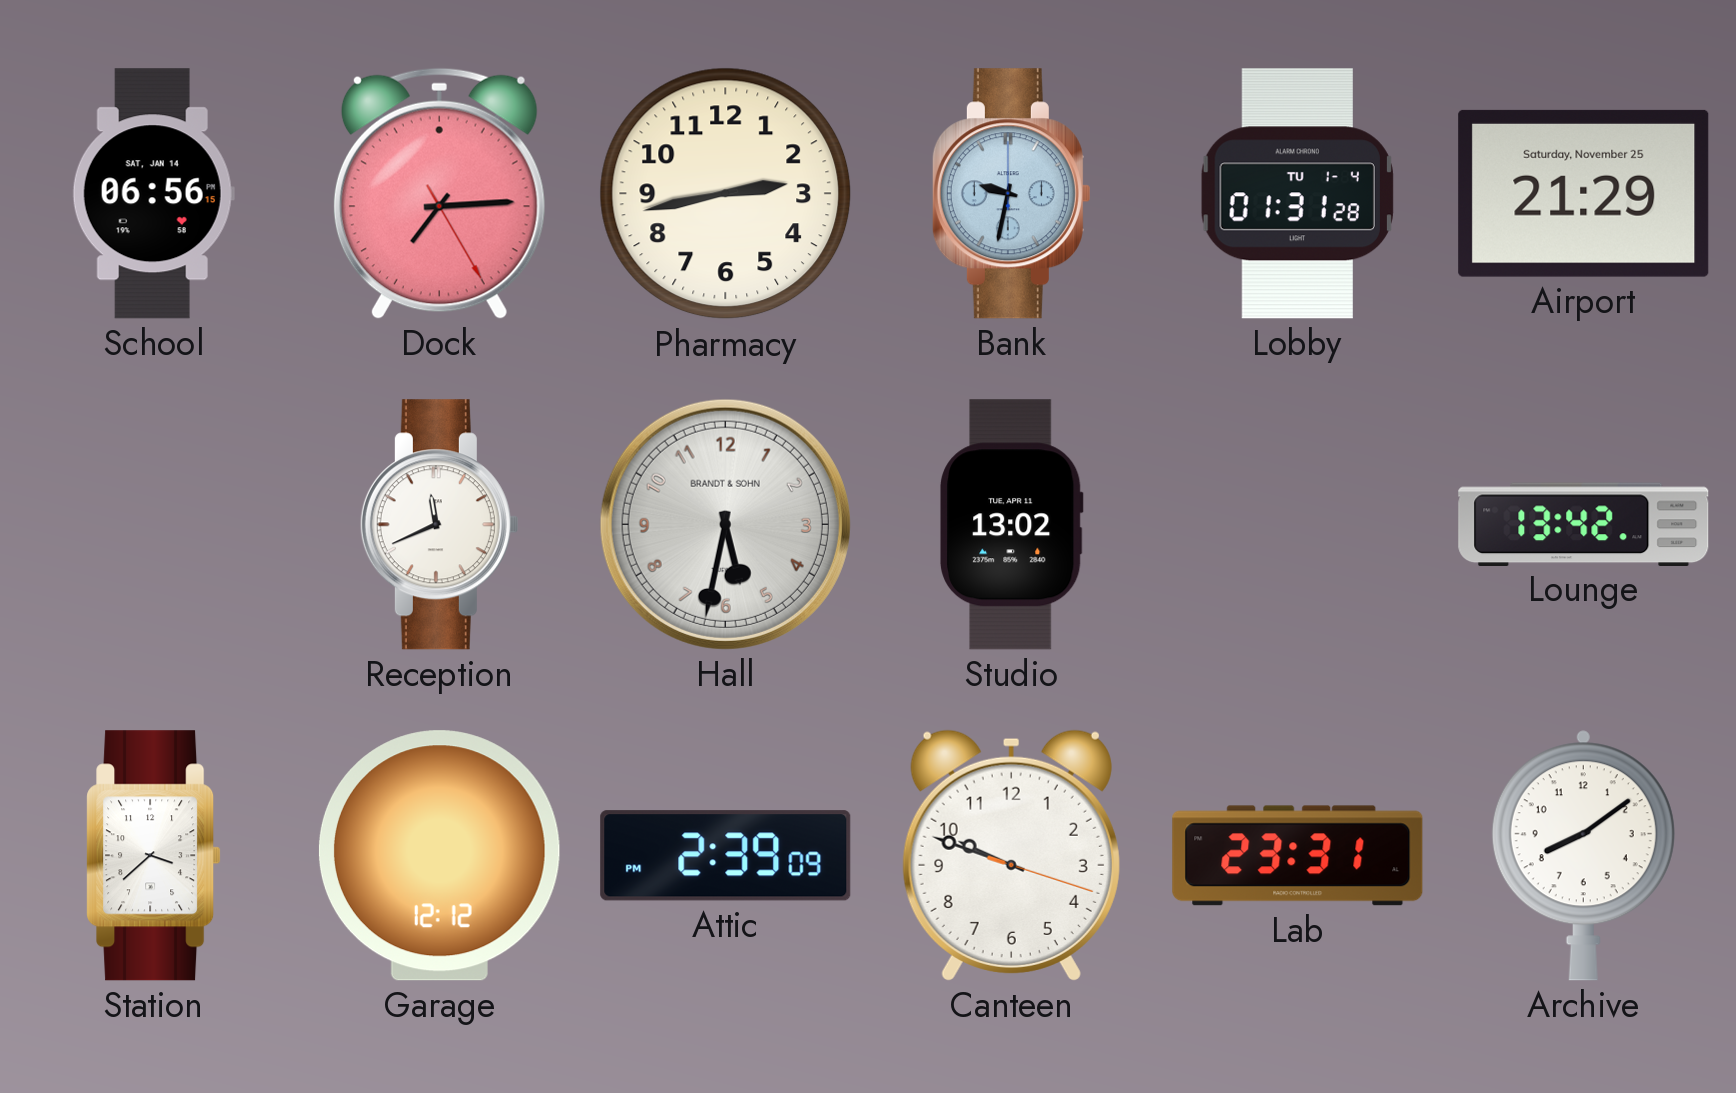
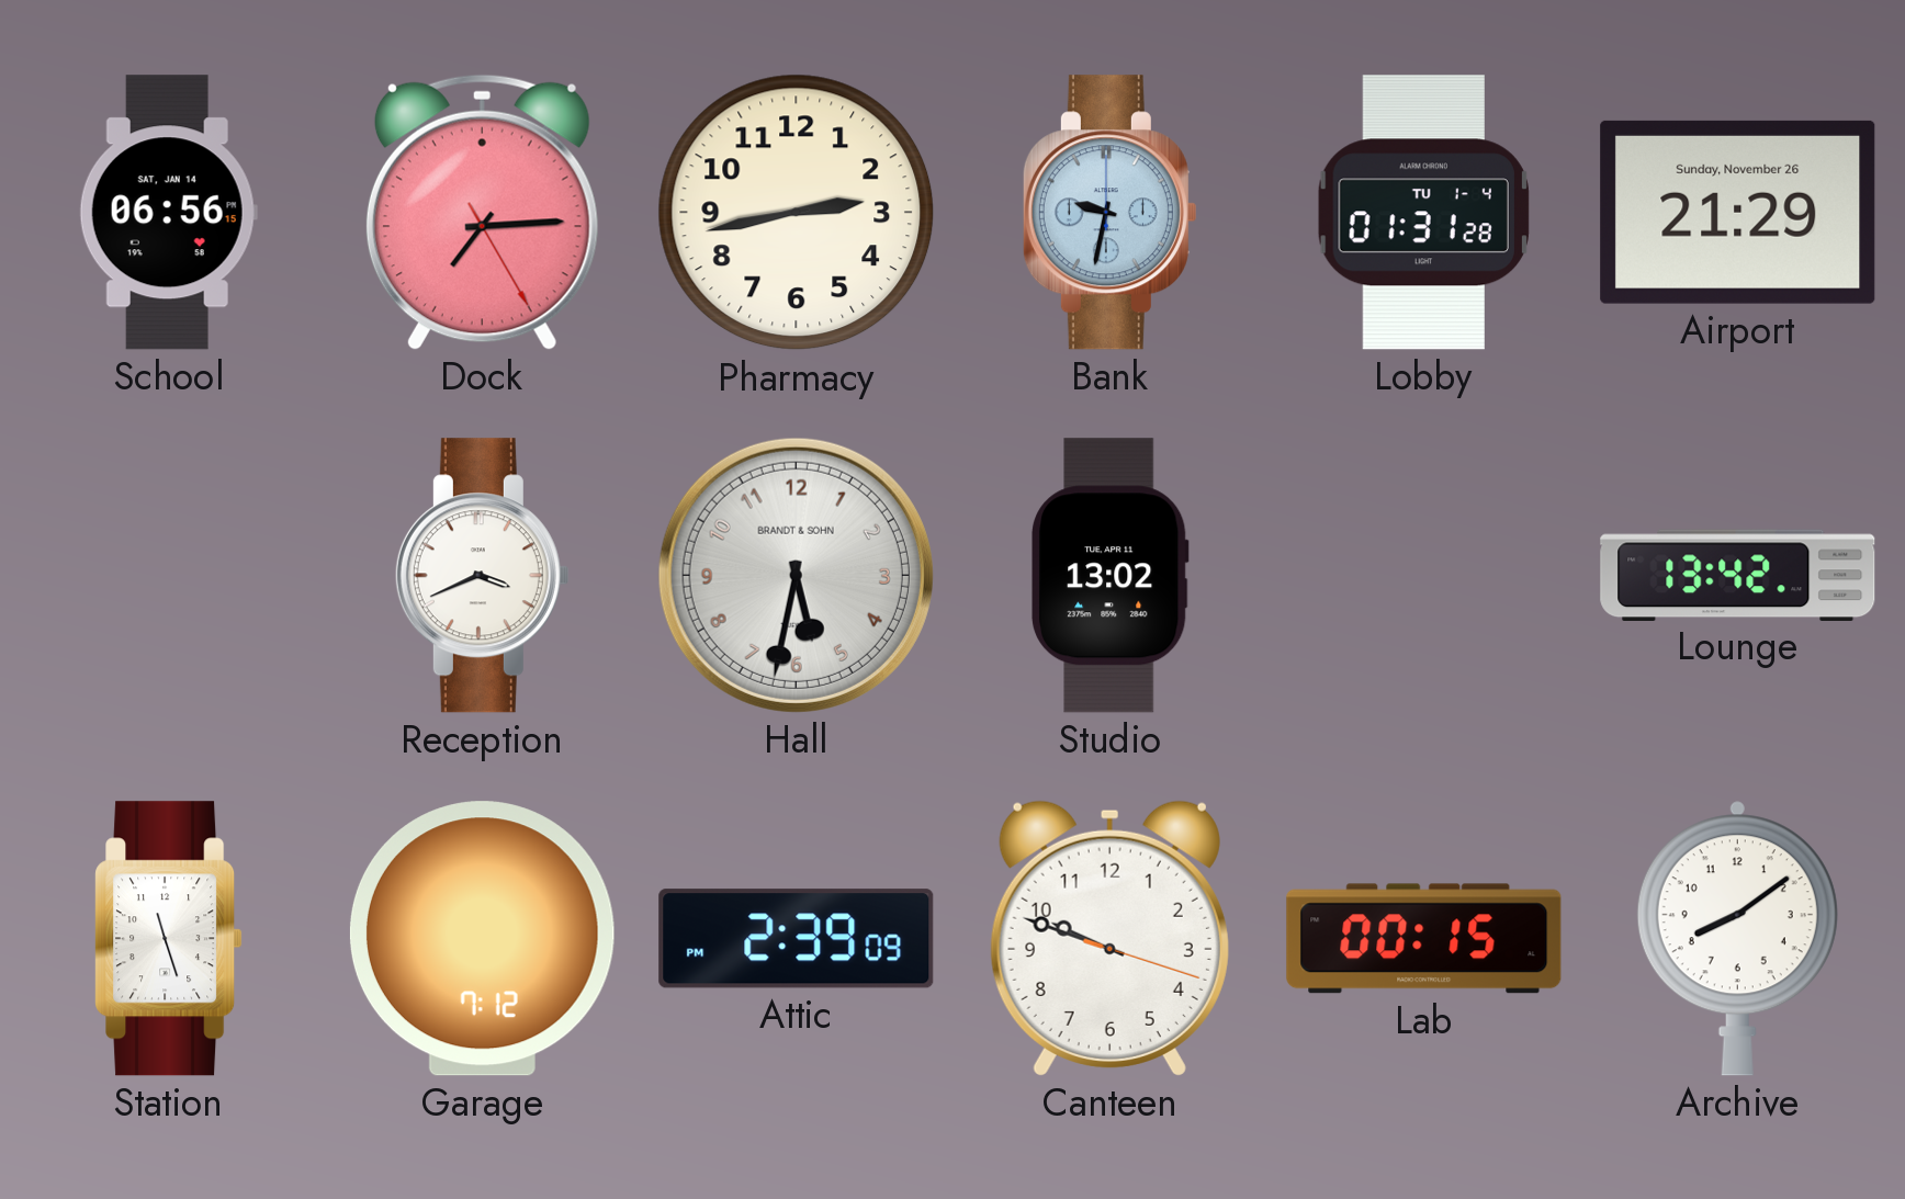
Airport date: Saturday, November 25 -> Sunday, November 26 (1738, 212)
Reception: 11:41 -> 3:41 (482, 576)
Station: 3:38 -> 11:27 (169, 939)
Garage: 12:12 -> 7:12 (482, 939)
Lab: 23:31 -> 00:15 (1424, 939)
